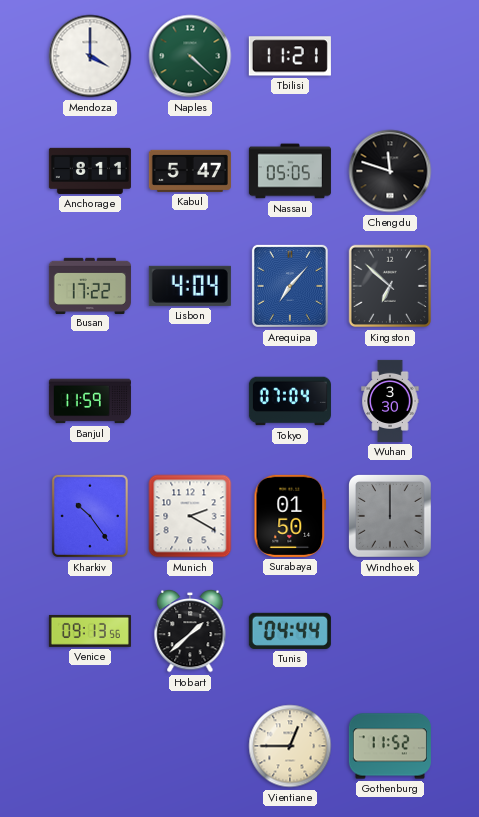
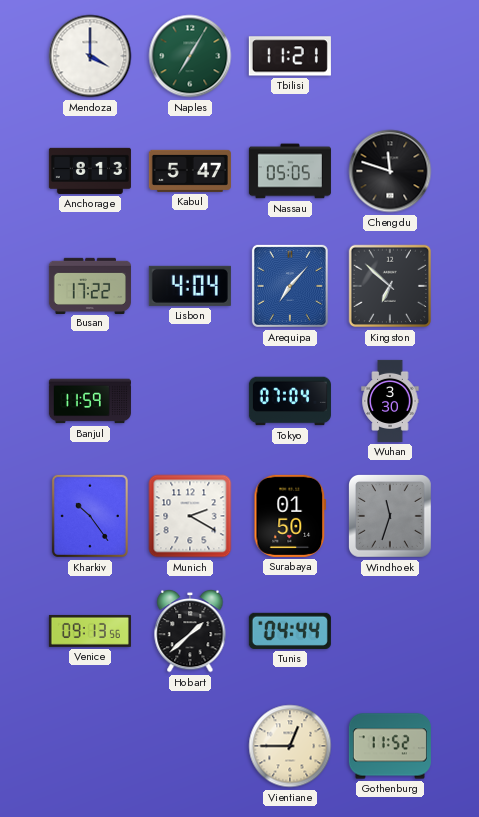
Naples: 4:22 -> 7:05 (190, 56)
Anchorage: 8:11 -> 8:13 (90, 171)
Windhoek: 12:00 -> 11:33 (391, 517)
